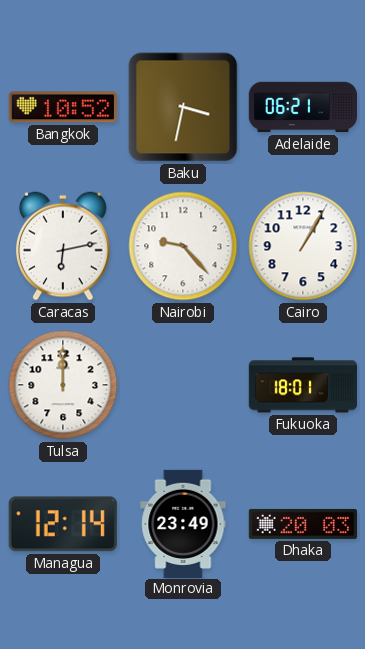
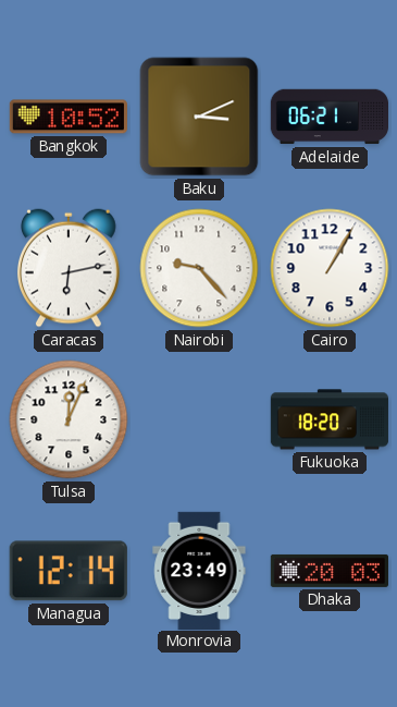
Baku: 3:32 -> 3:11 (199, 117)
Tulsa: 12:00 -> 12:04 (69, 419)
Fukuoka: 18:01 -> 18:20 (328, 419)
